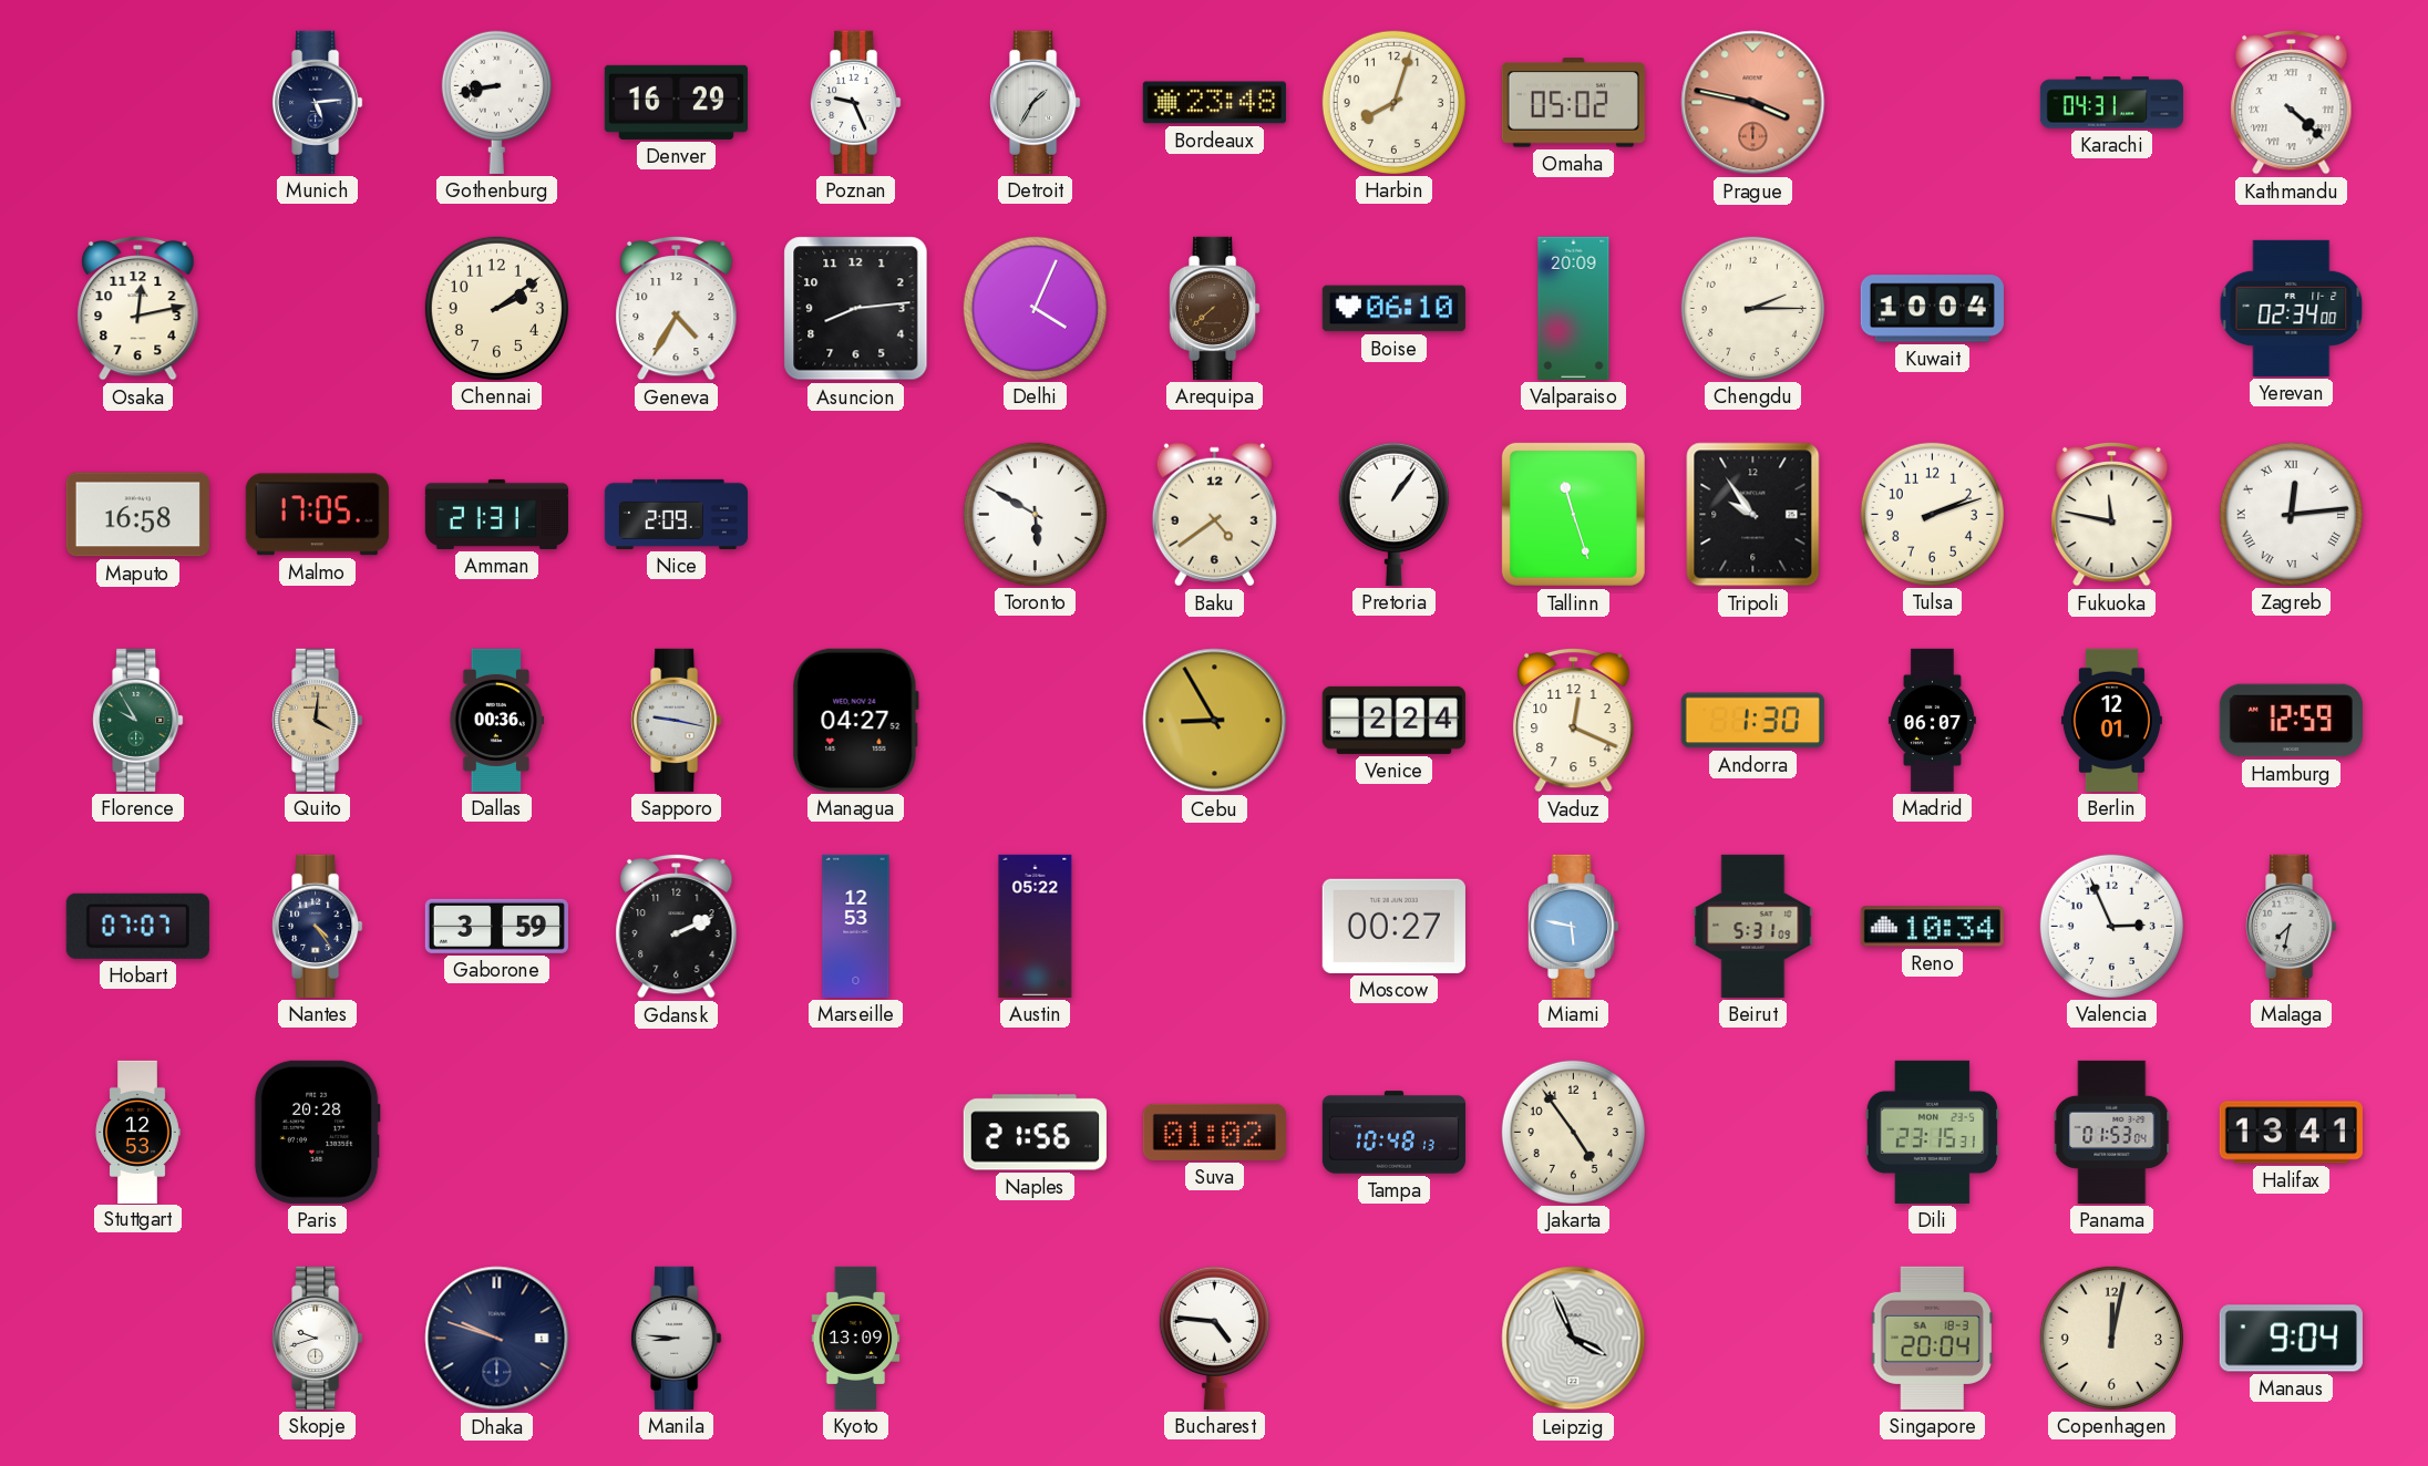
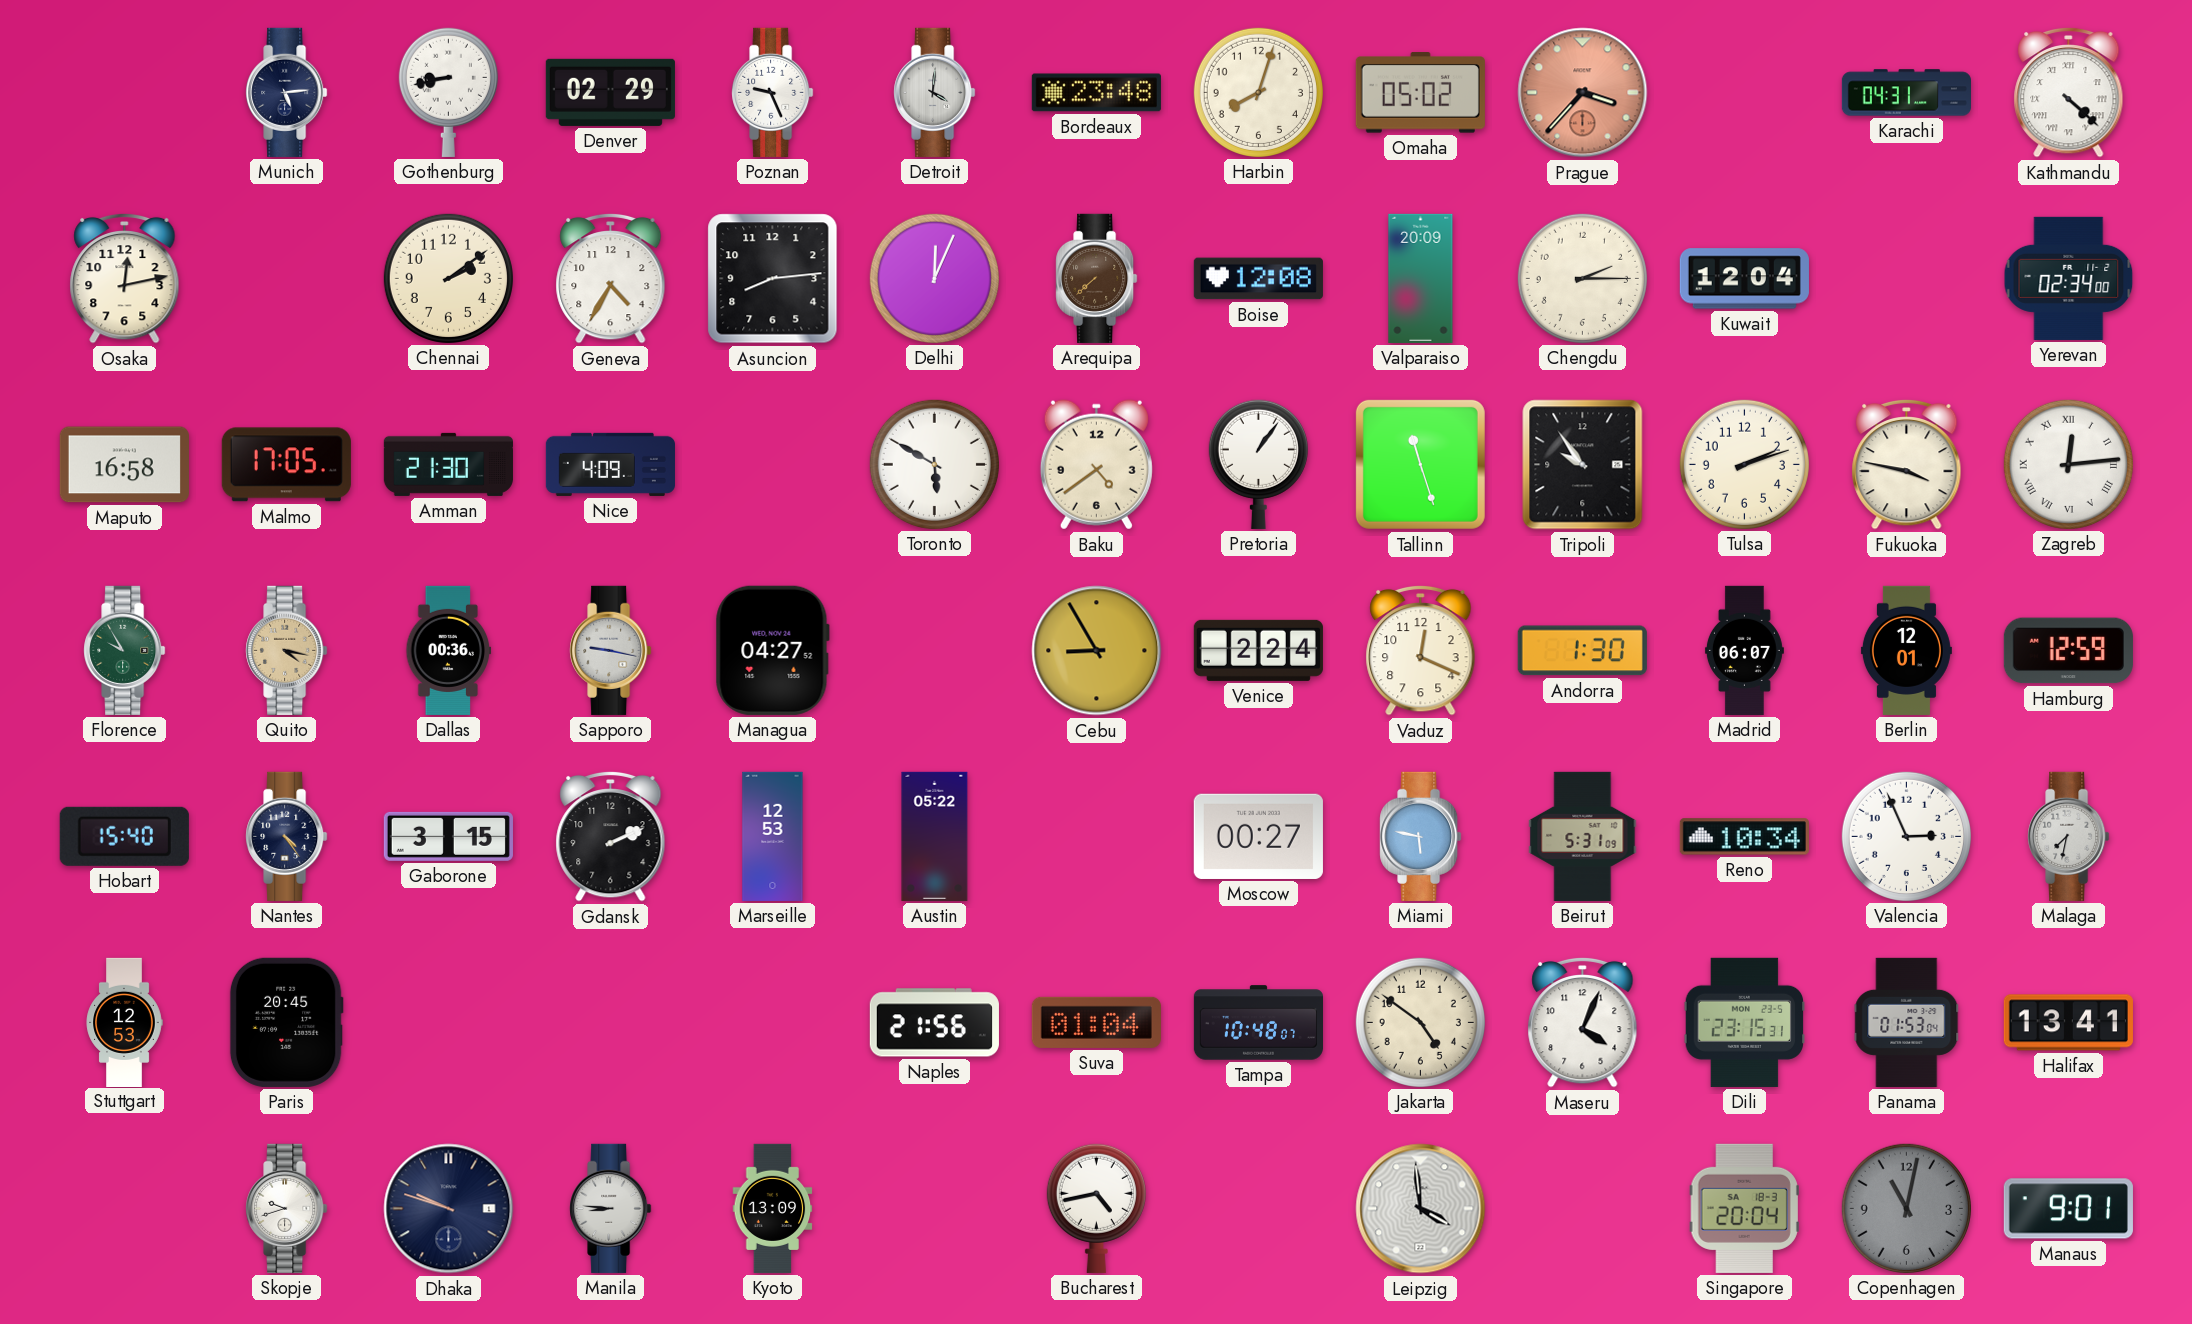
Denver: 16:29 -> 02:29 (610, 92)
Detroit: 1:35 -> 4:01 (935, 92)
Prague: 3:47 -> 3:37 (1583, 93)
Delhi: 4:04 -> 12:04 (934, 278)
Boise: 06:10 -> 12:08 (1258, 279)
Kuwait: 10:04 -> 12:04 (1744, 279)
Amman: 21:31 -> 21:30 (448, 464)
Nice: 2:09 -> 4:09 (610, 464)
Fukuoka: 11:47 -> 3:47 (1907, 464)
Quito: 4:01 -> 4:17 (287, 650)
Hobart: 07:07 -> 15:40 (124, 836)
Gaborone: 3:59 -> 3:15 (448, 836)
Paris: 20:28 -> 20:45 (286, 1022)
Suva: 01:02 -> 01:04 (1096, 1022)
Tampa: 10:48:13 -> 10:48:07 (1258, 1023)
Jakarta: 4:54 -> 4:51 (1420, 1022)
Maseru: none -> 4:04 (1583, 1022)
Bucharest: 4:46 -> 4:43 (1096, 1208)
Leipzig: 3:56 -> 3:59 (1421, 1209)
Copenhagen: 12:02 -> 11:02 (1906, 1208)
Copenhagen dial: cream -> grey (1906, 1208)
Manaus: 9:04 -> 9:01 (2068, 1209)
